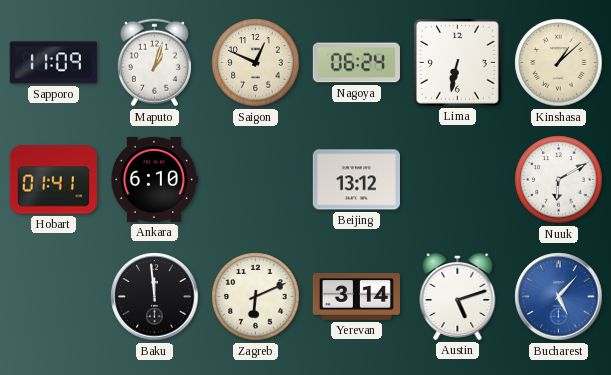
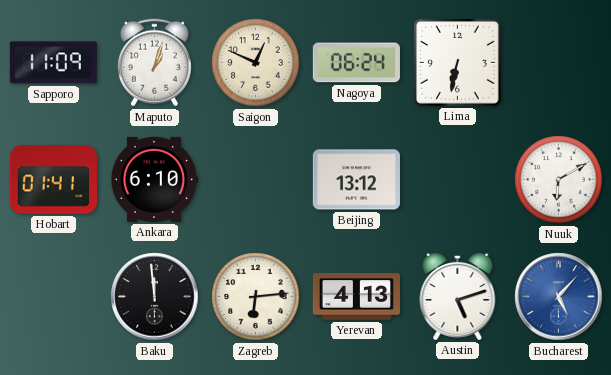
Kinshasa: 1:08 -> none (559, 63)
Zagreb: 6:11 -> 6:14 (256, 297)
Yerevan: 3:14 -> 4:13 (356, 297)
